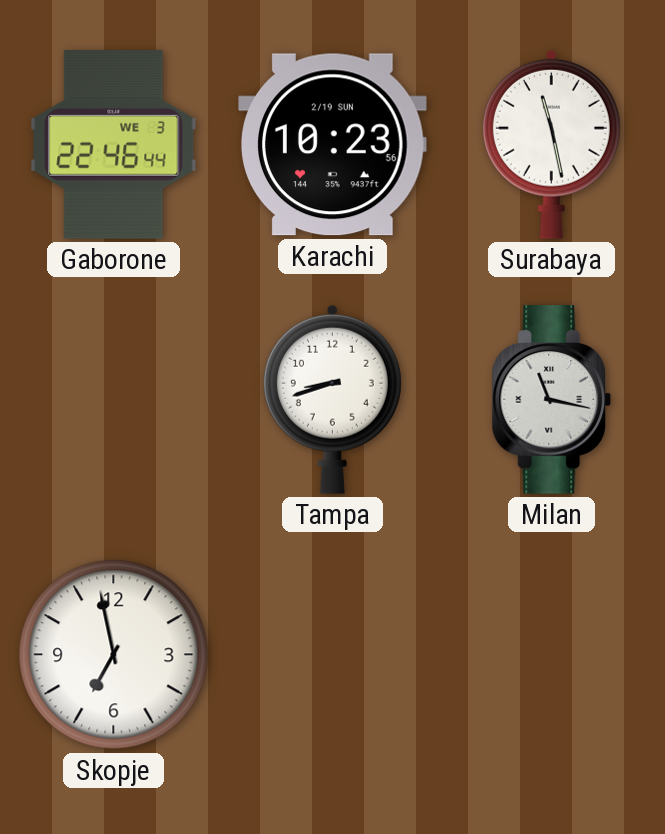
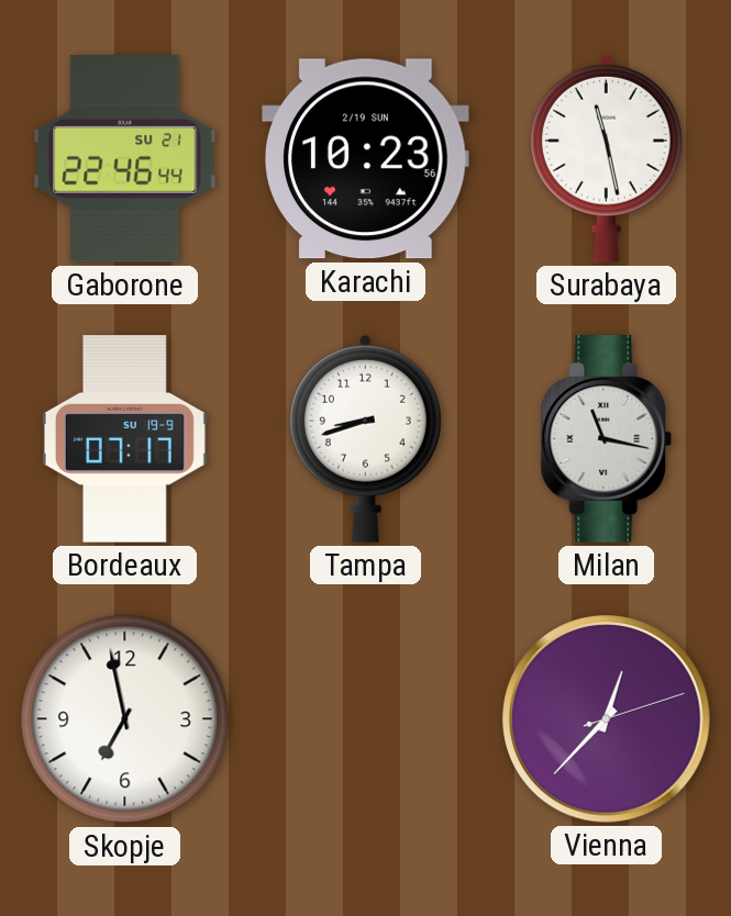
Gaborone date: WE 3 -> SU 21 (125, 159)
Bordeaux: none -> 07:17 (124, 439)
Vienna: none -> 12:37 (607, 719)
